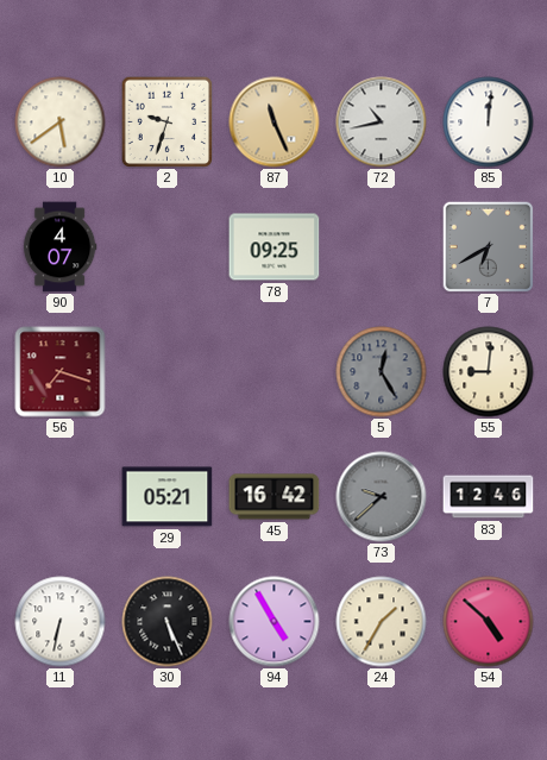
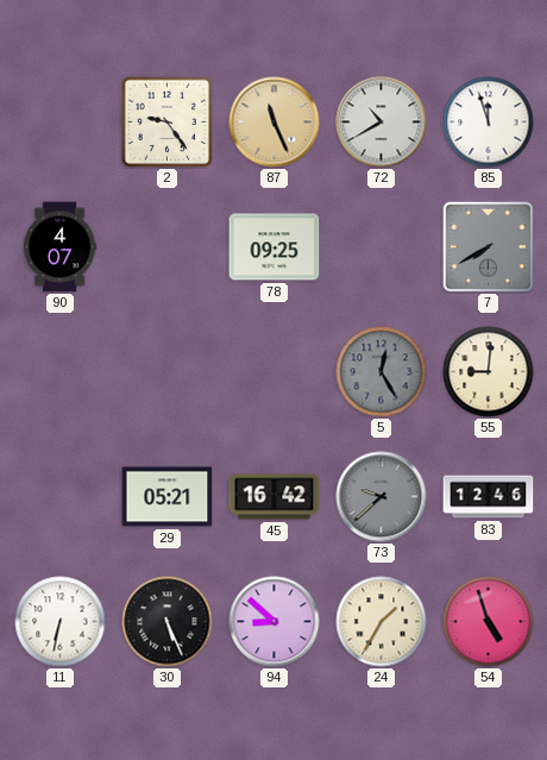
10: 5:39 -> none (61, 123)
2: 9:33 -> 9:24 (166, 121)
72: 10:43 -> 10:40 (382, 123)
85: 12:01 -> 11:57 (489, 123)
7: 6:40 -> 7:40 (488, 246)
56: 7:18 -> none (61, 372)
94: 4:55 -> 8:52 (275, 622)
54: 4:52 -> 4:57 (489, 622)
